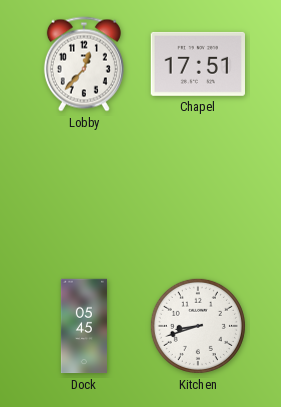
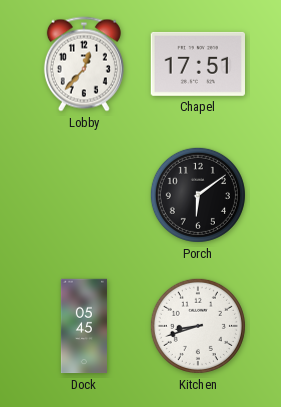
Porch: none -> 6:09 (198, 195)
